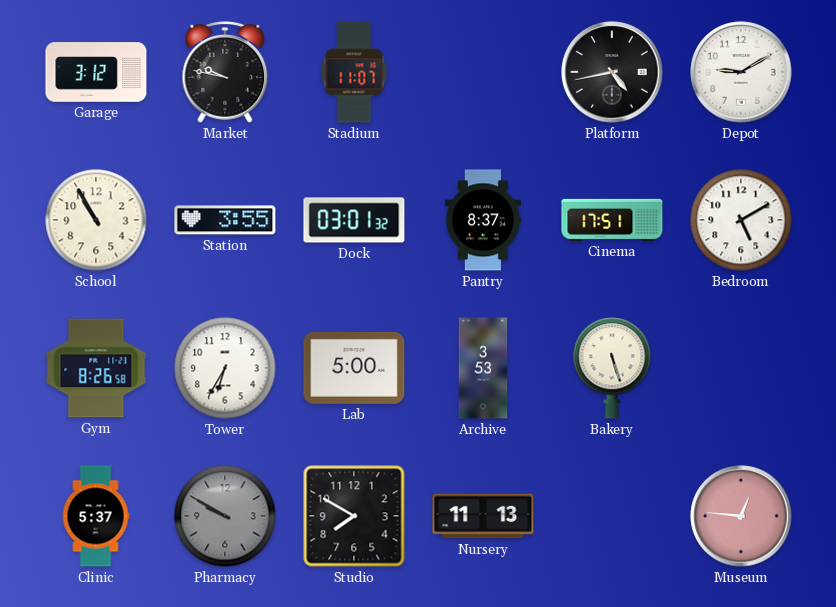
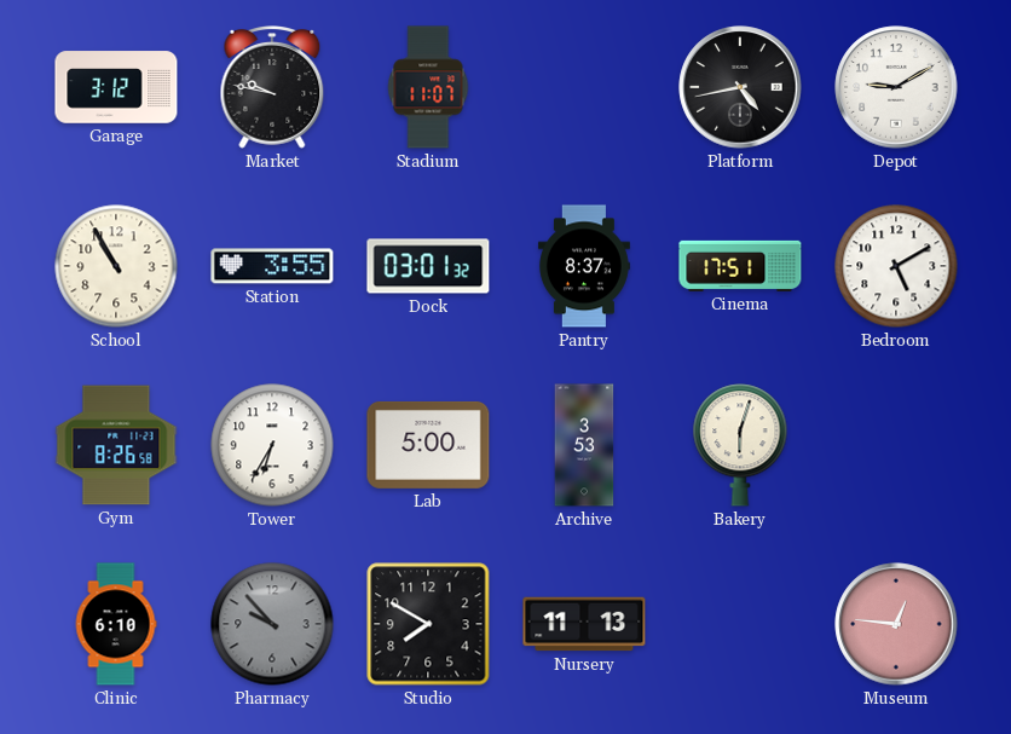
Bakery: 5:27 -> 6:03 (740, 445)
Clinic: 5:37 -> 6:10 (116, 624)
Pharmacy: 9:50 -> 9:53 (272, 624)
